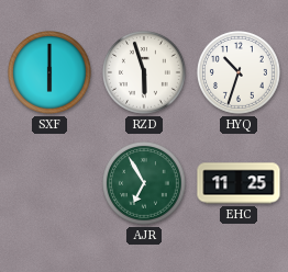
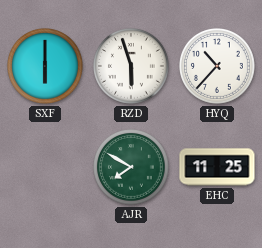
HYQ: 10:33 -> 10:37 (218, 67)
AJR: 6:55 -> 7:50 (132, 168)
